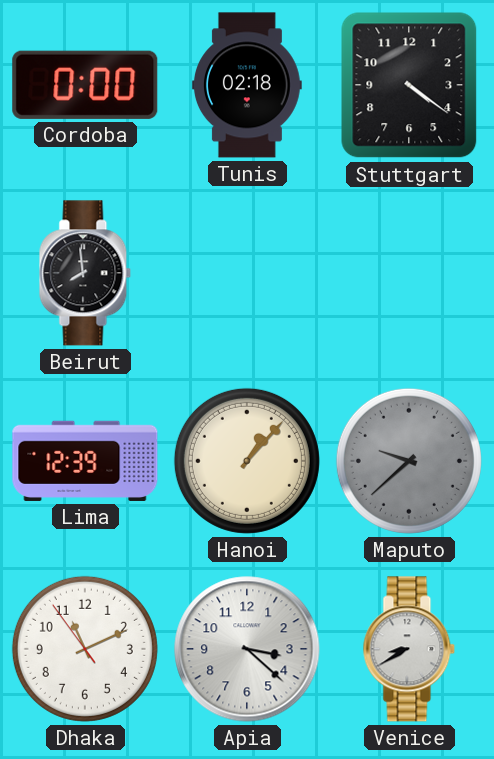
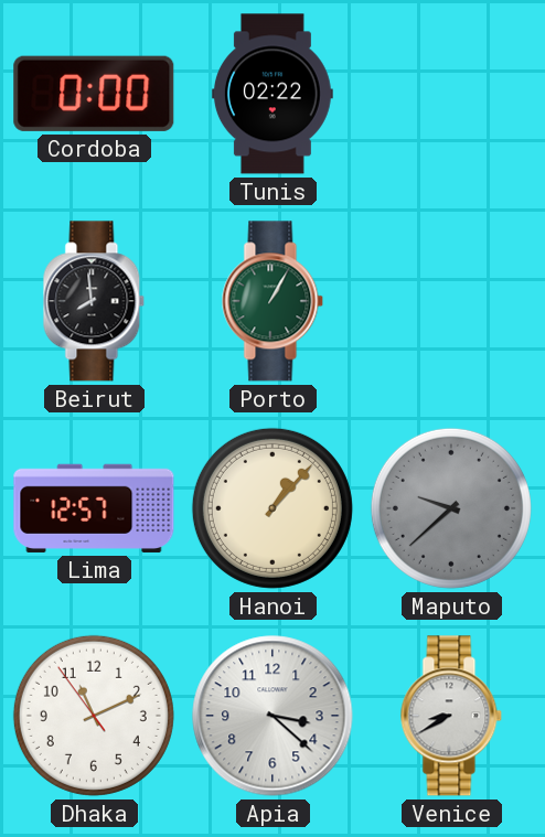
Tunis: 02:18 -> 02:22 (272, 94)
Stuttgart: 4:21 -> none (409, 85)
Porto: none -> 1:05 (272, 301)
Lima: 12:39 -> 12:57 (94, 508)
